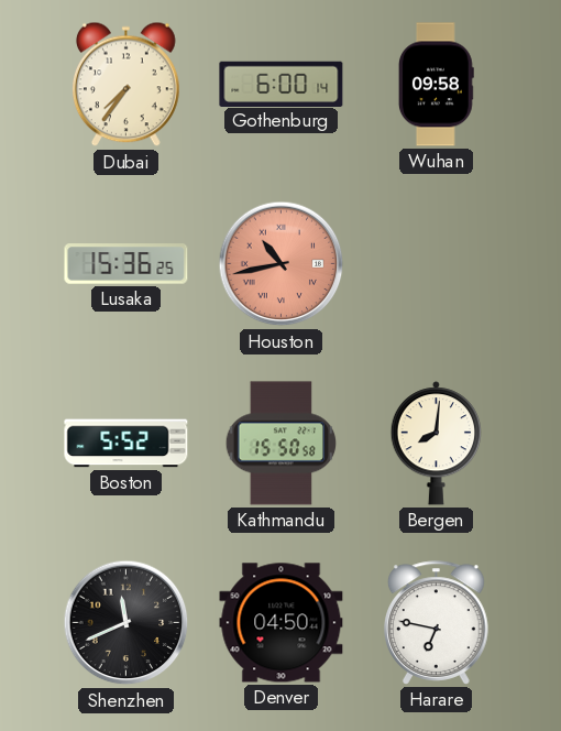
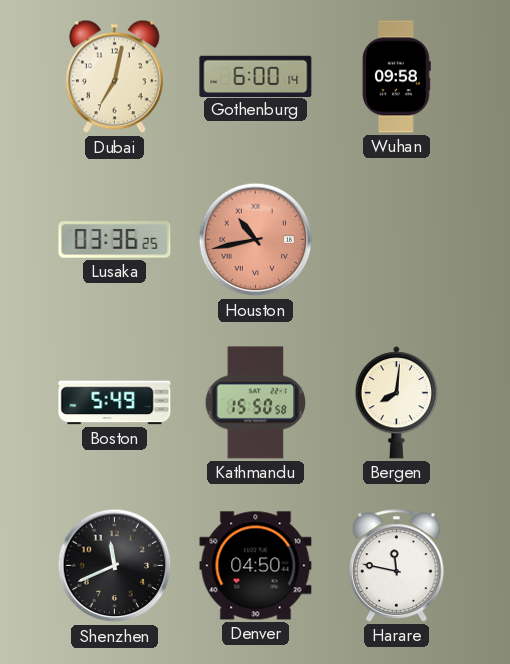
Dubai: 7:36 -> 7:02 (115, 77)
Lusaka: 15:36 -> 03:36 (115, 240)
Boston: 5:52 -> 5:49 (115, 403)
Harare: 6:47 -> 11:47 (397, 566)
